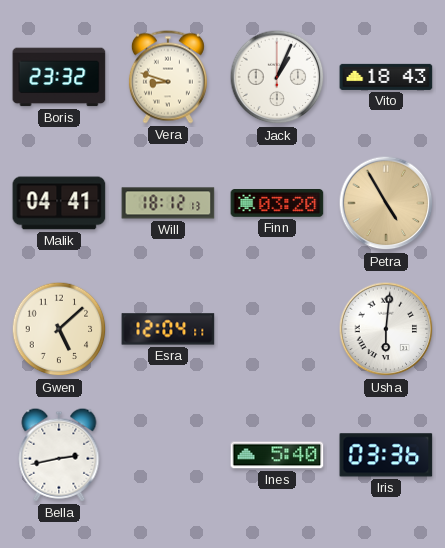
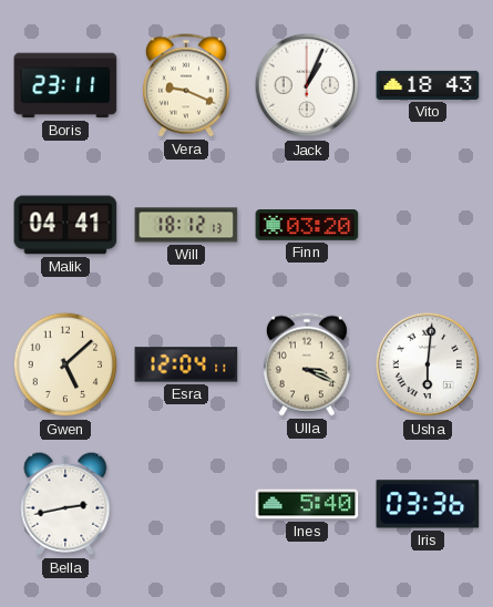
Boris: 23:32 -> 23:11 (65, 85)
Vera: 8:48 -> 9:19 (186, 85)
Petra: 4:55 -> none (386, 203)
Ulla: none -> 3:19 (307, 364)
